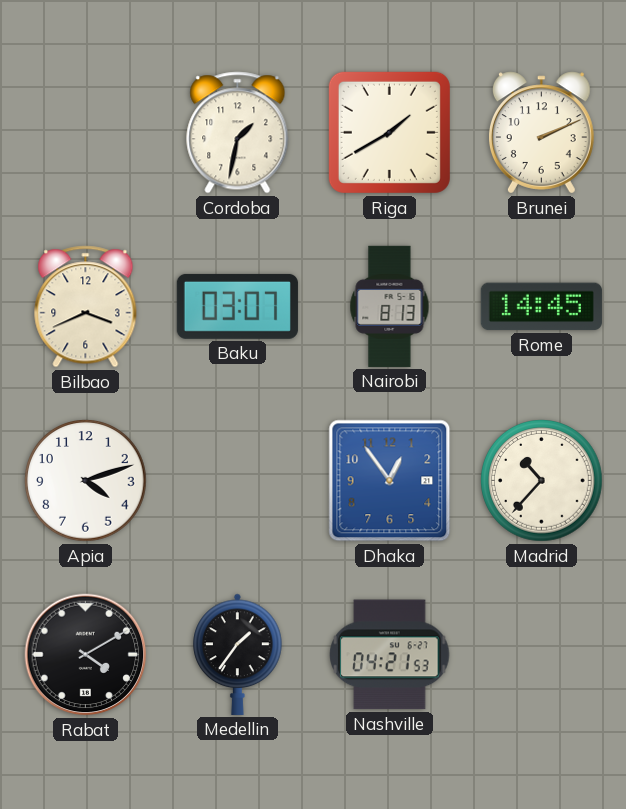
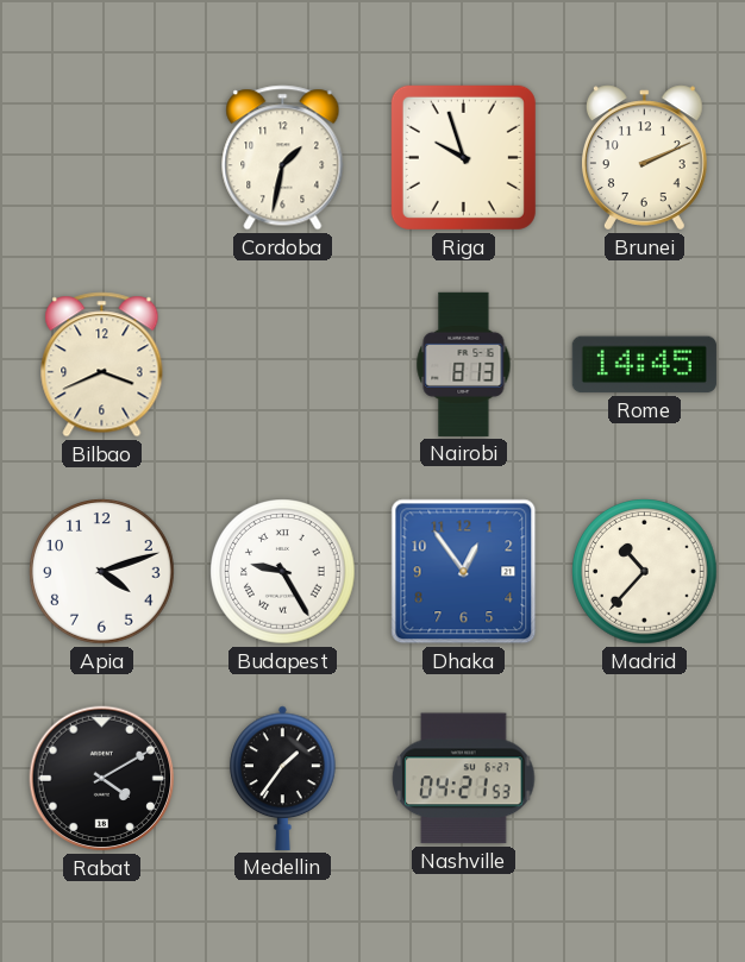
Riga: 1:40 -> 9:57 (463, 157)
Baku: 03:07 -> none (237, 306)
Budapest: none -> 9:25 (283, 572)
